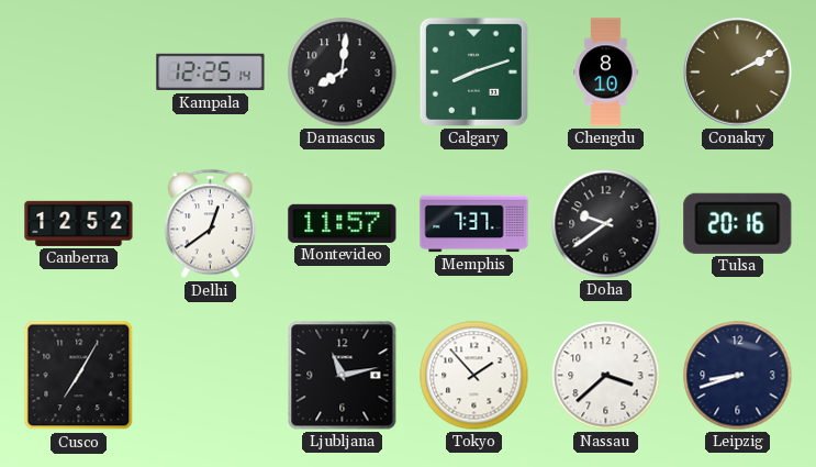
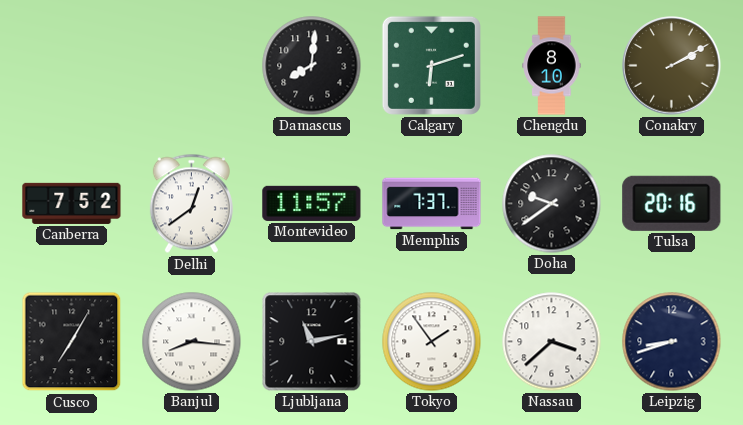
Kampala: 12:25 -> none (211, 73)
Calgary: 8:12 -> 6:12 (431, 65)
Canberra: 12:52 -> 7:52 (72, 203)
Banjul: none -> 8:16 (192, 342)
Tokyo: 1:53 -> 1:54 (432, 342)
